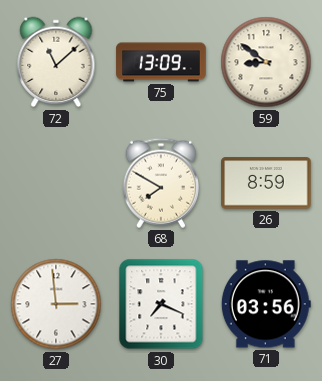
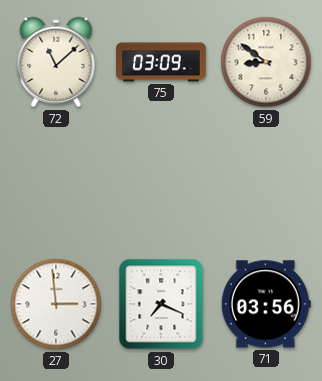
75: 13:09 -> 03:09 (161, 62)
68: 7:50 -> none (161, 183)
26: 8:59 -> none (266, 183)
